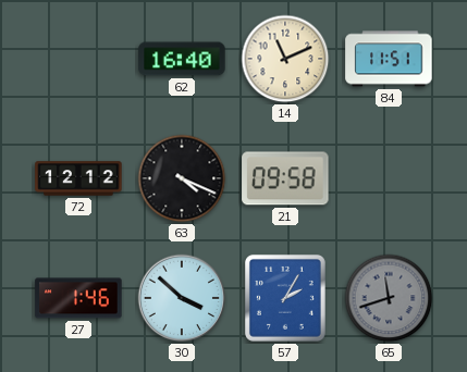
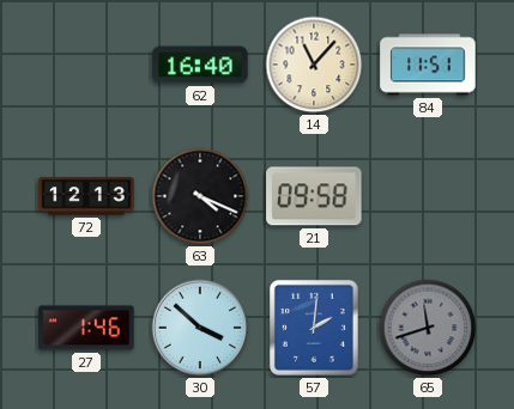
14: 11:11 -> 11:07 (314, 65)
72: 12:12 -> 12:13 (86, 196)
57: 2:05 -> 2:01 (314, 328)
